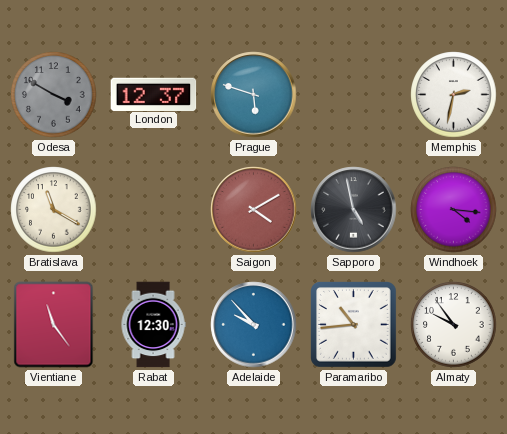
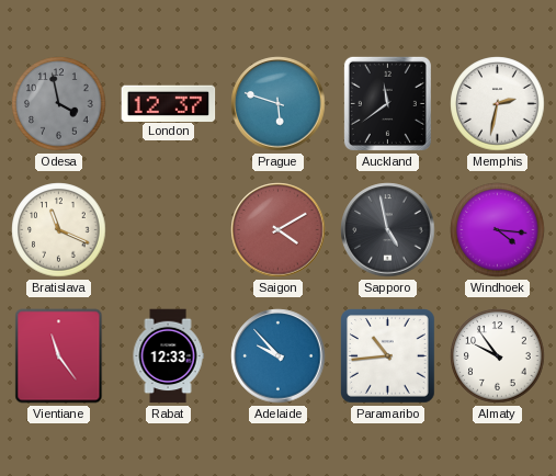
Odesa: 3:50 -> 3:58 (59, 104)
Auckland: none -> 11:39 (387, 103)
Bratislava: 11:20 -> 11:19 (59, 230)
Rabat: 12:30 -> 12:33 (168, 356)
